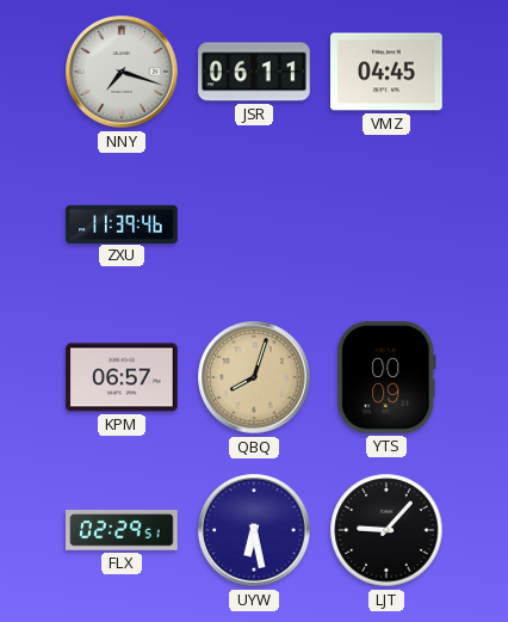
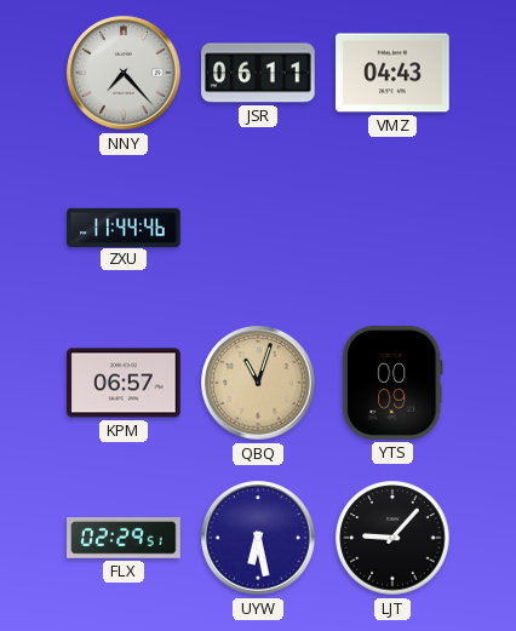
NNY: 7:18 -> 7:23 (124, 73)
VMZ: 04:45 -> 04:43 (392, 73)
ZXU: 11:39 -> 11:44 (124, 226)
QBQ: 8:03 -> 11:03 (258, 383)
